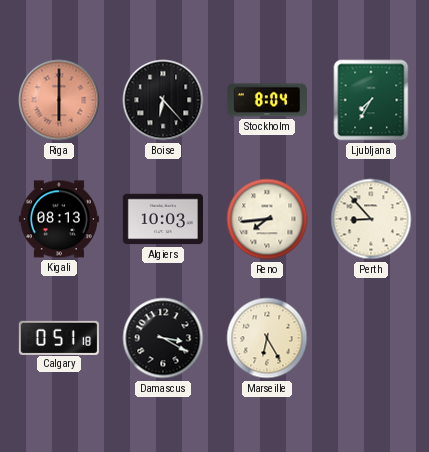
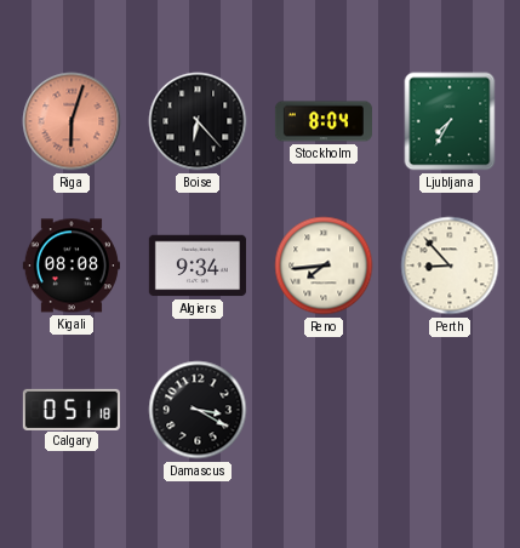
Riga: 6:00 -> 6:03 (72, 121)
Kigali: 08:13 -> 08:08 (72, 266)
Algiers: 10:03 -> 9:34 (198, 266)
Marseille: 6:25 -> none (267, 338)
